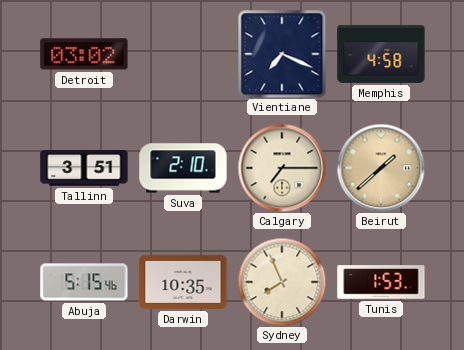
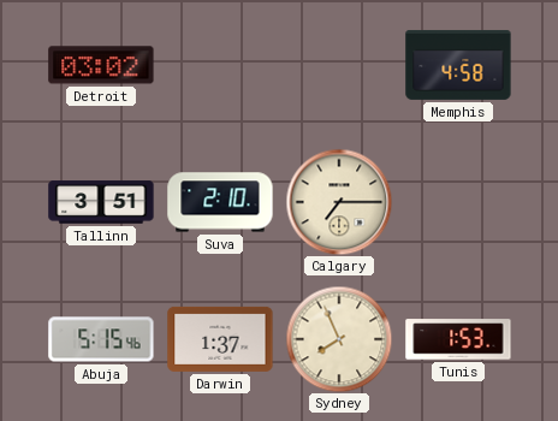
Vientiane: 7:19 -> none (282, 54)
Beirut: 1:38 -> none (381, 168)
Darwin: 10:35 -> 1:37 (220, 339)
